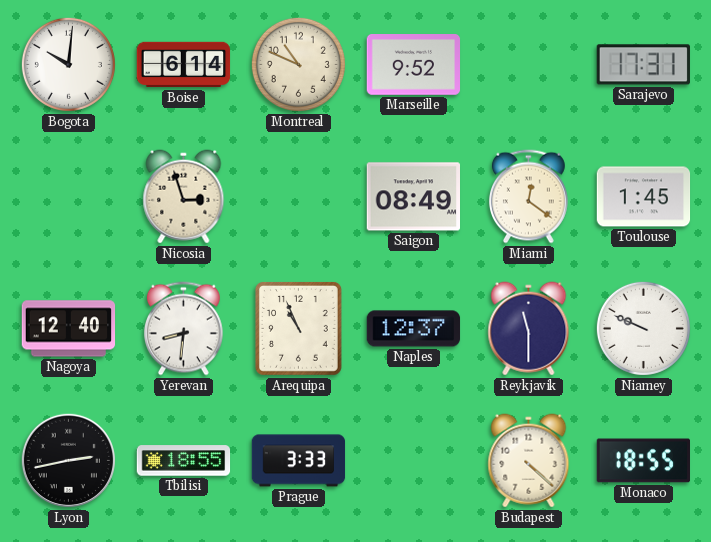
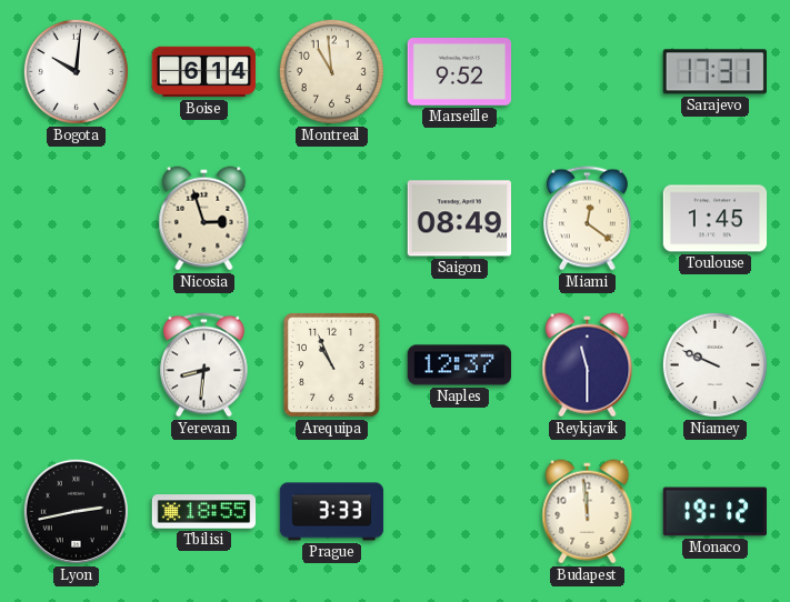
Montreal: 10:49 -> 10:59 (331, 71)
Nagoya: 12:40 -> none (69, 329)
Budapest: 4:22 -> 11:59 (588, 512)
Monaco: 18:55 -> 19:12 (716, 512)
